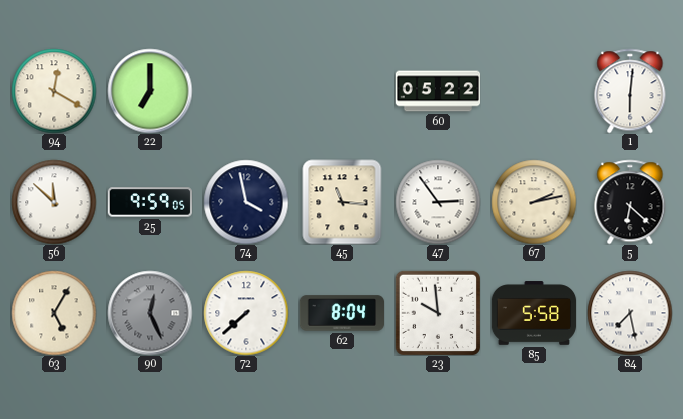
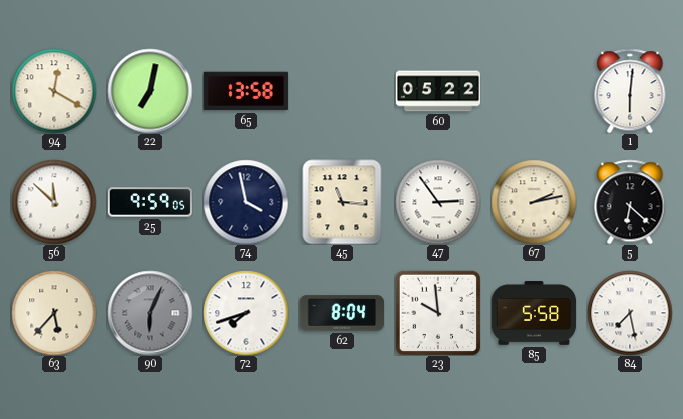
22: 7:00 -> 7:02 (150, 91)
65: none -> 13:58 (246, 91)
63: 5:05 -> 5:37 (54, 313)
90: 12:26 -> 6:04 (150, 313)
72: 7:38 -> 7:42 (246, 313)
